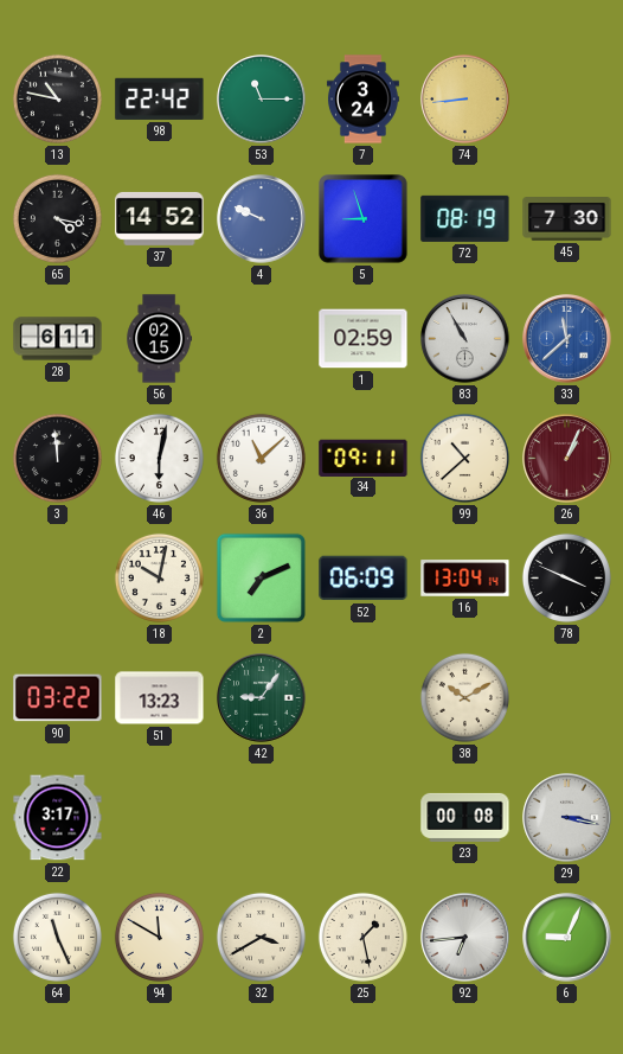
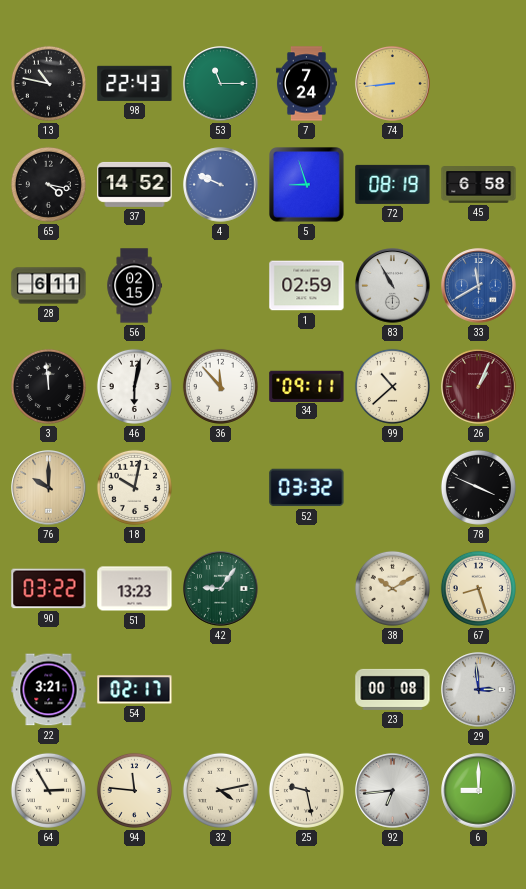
98: 22:42 -> 22:43 (135, 83)
7: 3:24 -> 7:24 (306, 84)
45: 7:30 -> 6:58 (479, 185)
33: 11:38 -> 11:40 (479, 286)
36: 11:08 -> 11:53 (220, 386)
76: none -> 10:00 (49, 488)
2: 7:11 -> none (261, 577)
52: 06:09 -> 03:32 (307, 488)
16: 13:04 -> none (465, 579)
67: none -> 8:27 (478, 588)
22: 3:17 -> 3:21 (49, 690)
54: none -> 02:17 (135, 690)
29: 3:17 -> 2:59 (479, 690)
64: 11:26 -> 2:55 (48, 790)
94: 11:50 -> 11:46 (134, 790)
32: 3:40 -> 4:13 (220, 790)
25: 1:28 -> 9:28 (306, 790)
6: 9:04 -> 9:00 (479, 791)
